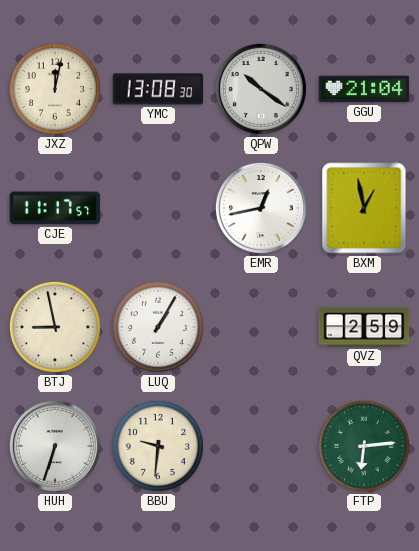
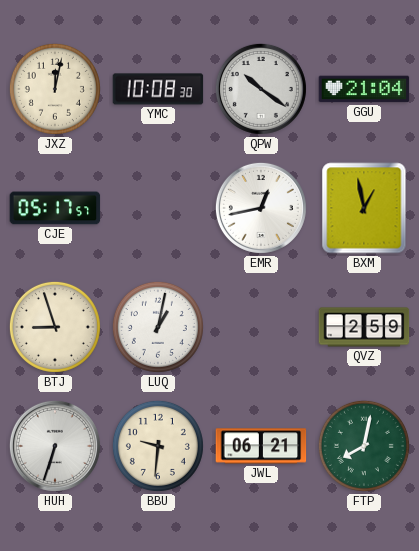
YMC: 13:08 -> 10:08 (158, 89)
CJE: 11:17 -> 05:17 (55, 208)
BTJ: 8:58 -> 8:57 (55, 327)
LUQ: 1:05 -> 1:02 (158, 327)
JWL: none -> 06:21 (261, 446)
FTP: 6:14 -> 8:02 (364, 446)
